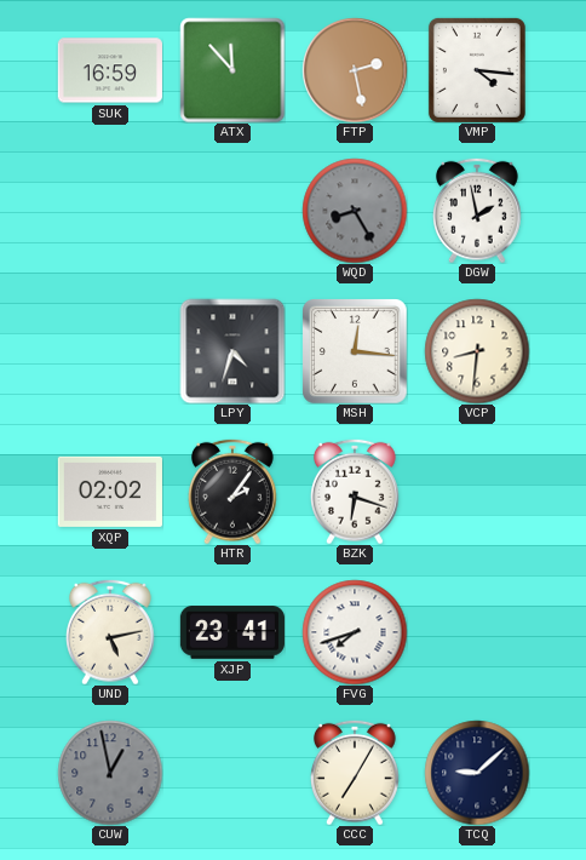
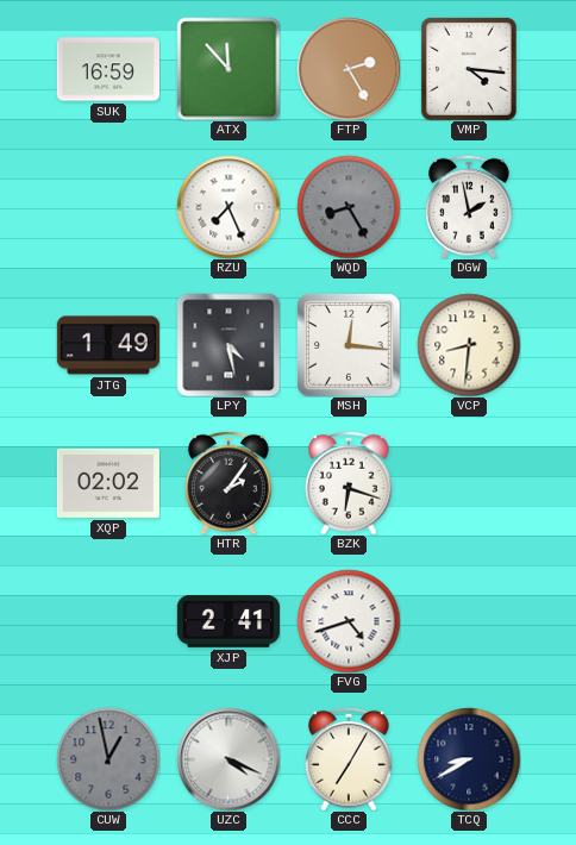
FTP: 2:28 -> 2:25 (349, 69)
RZU: none -> 7:26 (228, 207)
JTG: none -> 1:49 (108, 345)
LPY: 4:33 -> 4:28 (228, 345)
UND: 5:13 -> none (111, 632)
XJP: 23:41 -> 2:41 (228, 621)
FVG: 7:42 -> 4:42 (349, 621)
UZC: none -> 4:19 (228, 759)
TCQ: 9:08 -> 8:40 (469, 759)
